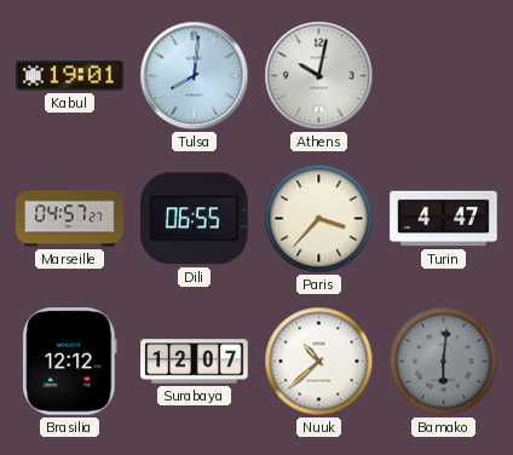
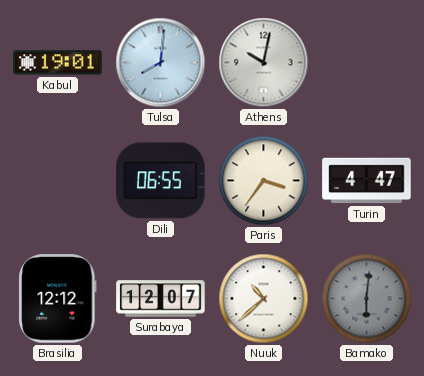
Marseille: 04:57 -> none (70, 219)
Paris: 3:37 -> 3:36 (264, 181)
